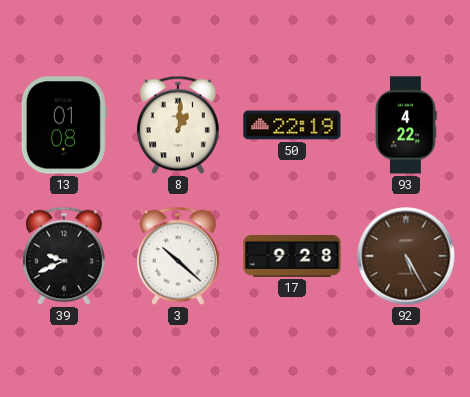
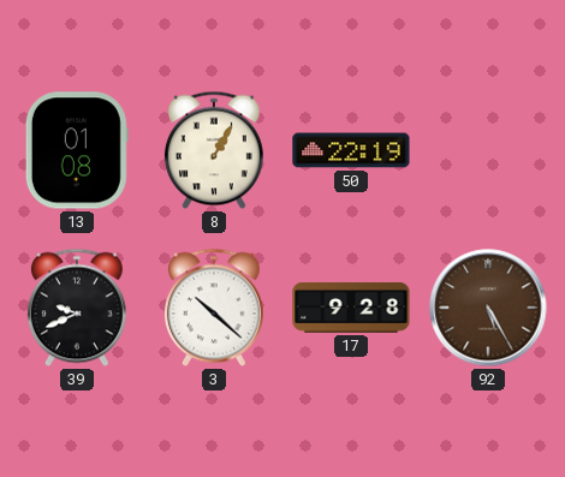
8: 1:01 -> 1:05 (214, 150)
93: 4:22 -> none (406, 125)
